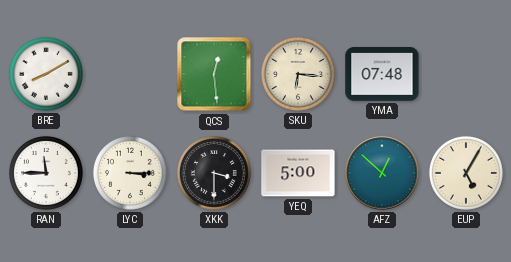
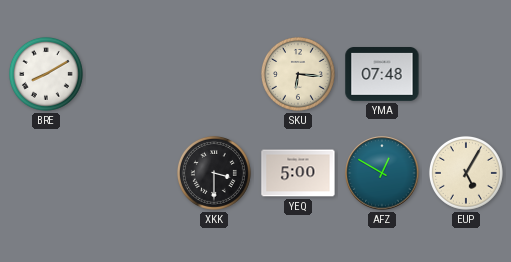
QCS: 12:29 -> none (214, 74)
RAN: 11:45 -> none (46, 173)
LYC: 3:15 -> none (130, 173)
AFZ: 12:52 -> 12:50 (382, 173)
